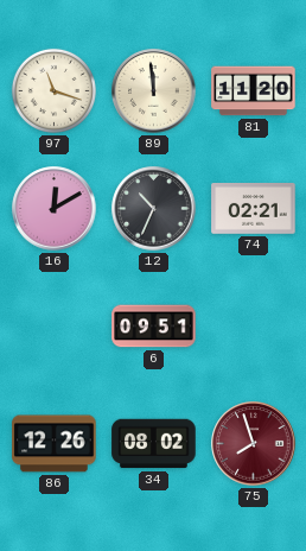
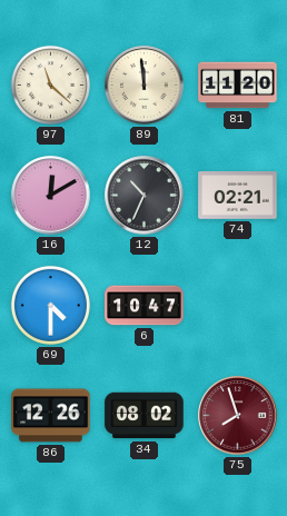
97: 11:18 -> 11:22 (50, 85)
69: none -> 4:30 (50, 305)
6: 09:51 -> 10:47 (145, 306)
